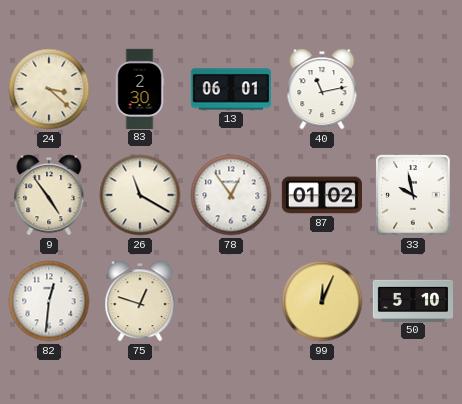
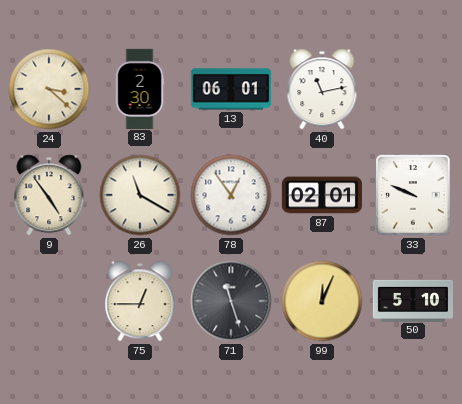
87: 01:02 -> 02:01 (322, 195)
33: 9:58 -> 9:49 (413, 195)
82: 12:31 -> none (49, 301)
75: 12:48 -> 12:45 (140, 301)
71: none -> 11:27 (231, 301)
